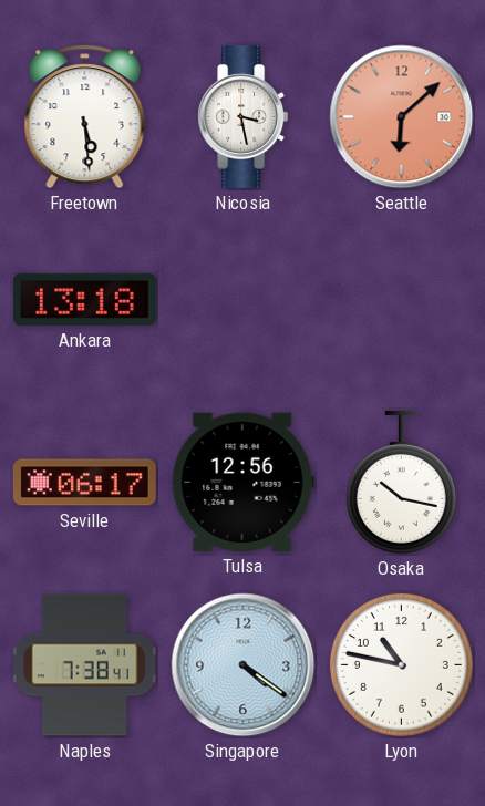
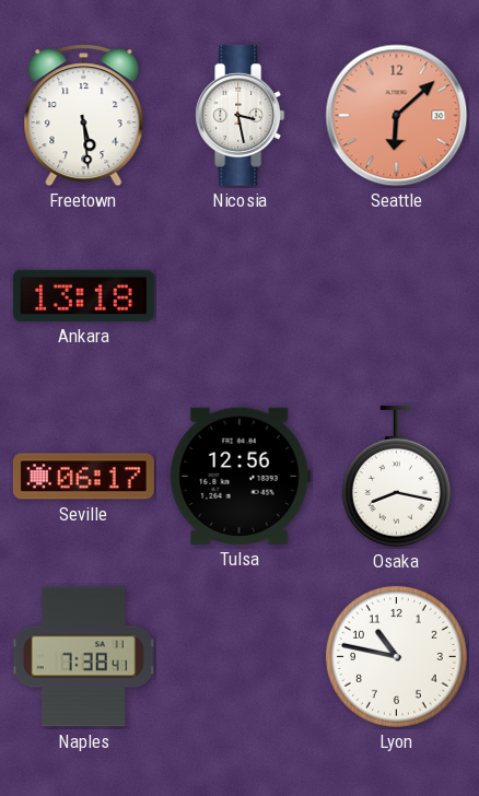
Osaka: 10:17 -> 8:17 (396, 476)
Singapore: 4:21 -> none (244, 665)
